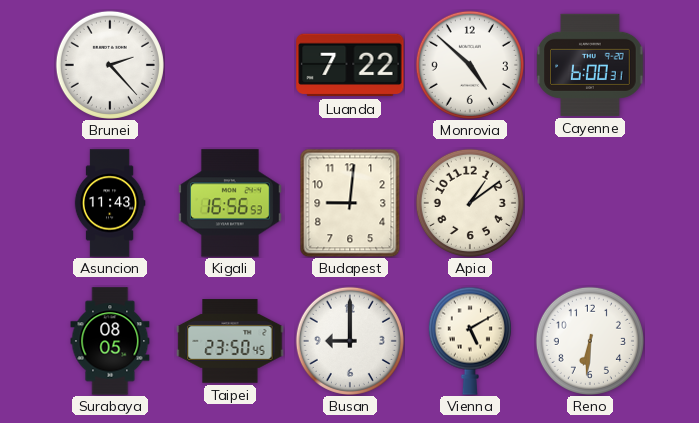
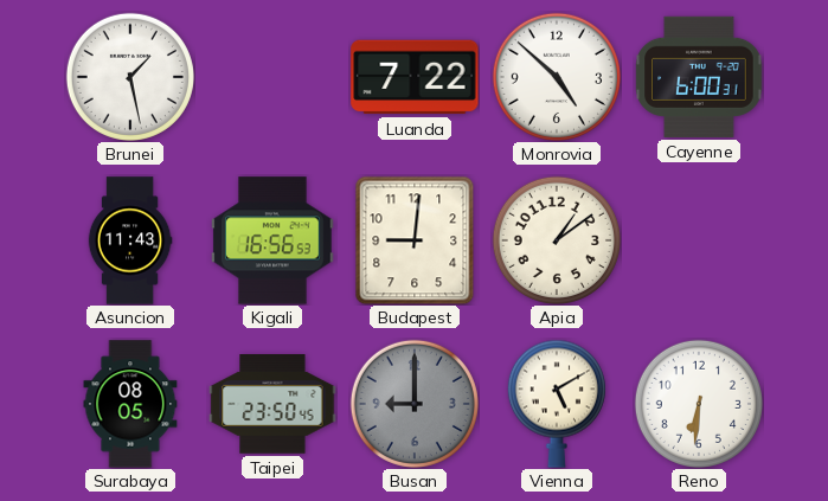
Brunei: 2:23 -> 1:28 (130, 77)
Busan dial: white -> grey (415, 404)
